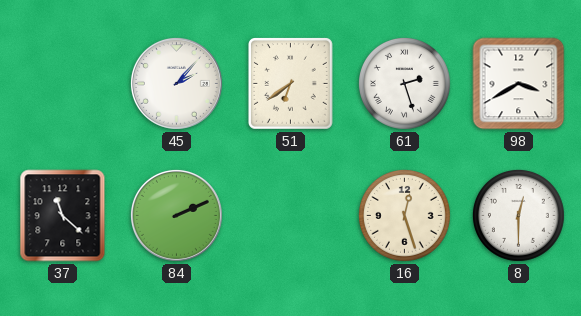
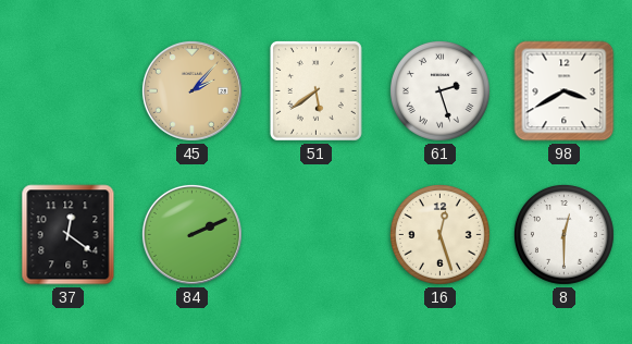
45 dial: white -> champagne (191, 90)
51: 6:39 -> 5:39 (315, 91)
37: 11:22 -> 12:21 (69, 235)
